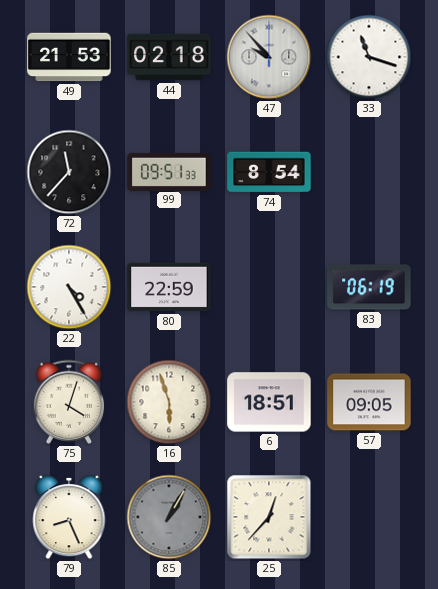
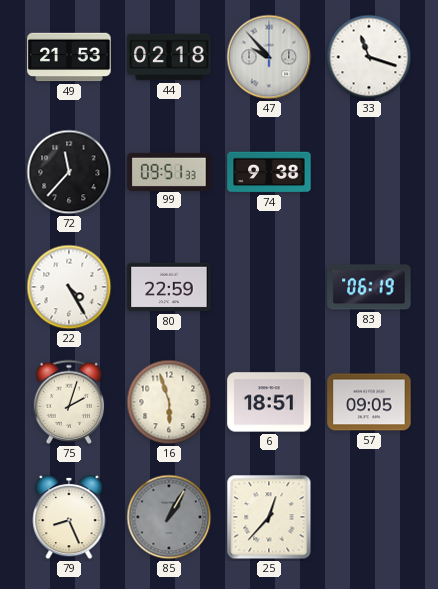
74: 8:54 -> 9:38 (269, 172)
75: 4:03 -> 2:03 (69, 402)
